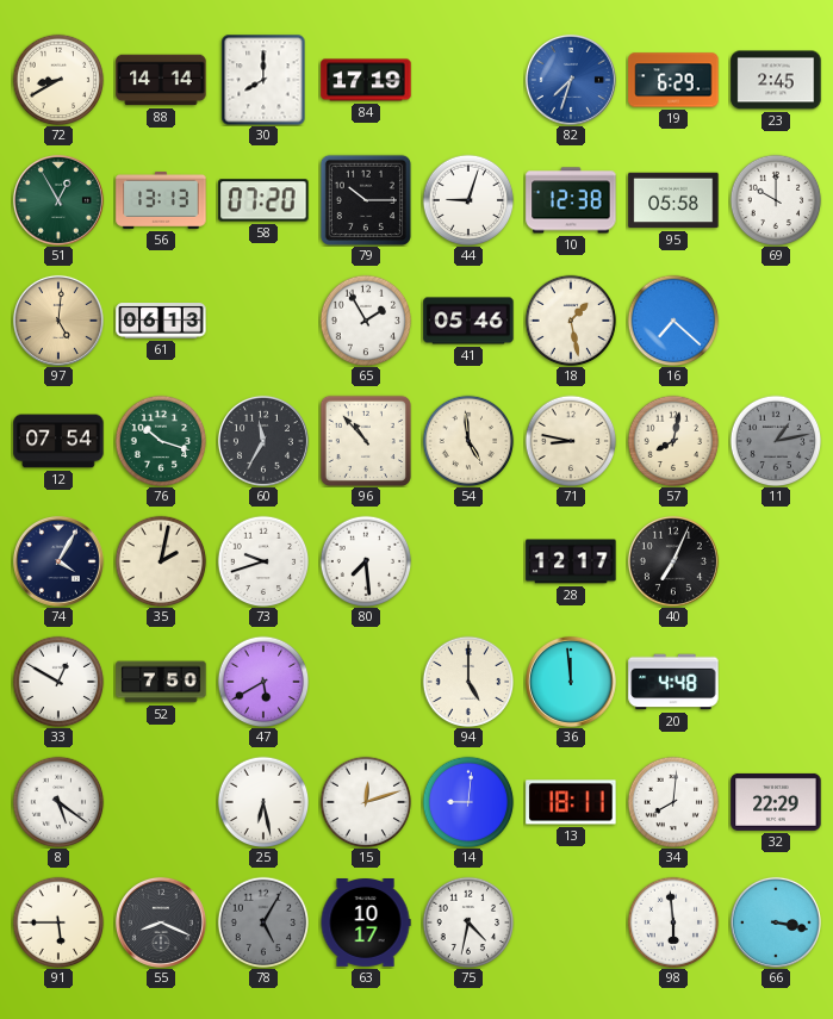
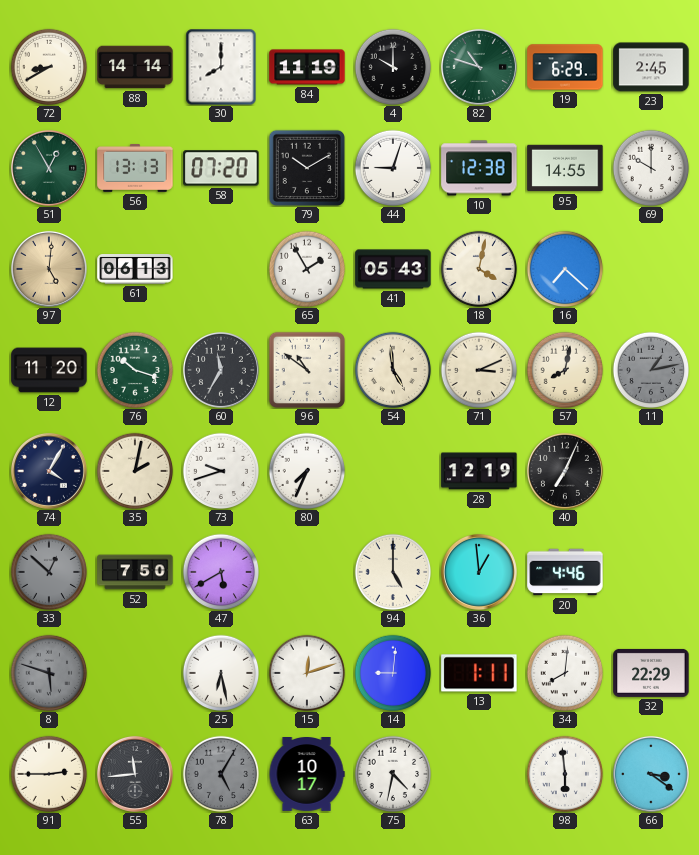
84: 17:19 -> 11:19 (307, 67)
4: none -> 10:00 (393, 67)
82: 7:33 -> 10:48 (479, 67)
82 dial: blue -> green (479, 67)
79: 10:15 -> 10:10 (307, 168)
95: 05:58 -> 14:55 (565, 168)
41: 05:46 -> 05:43 (393, 269)
18: 1:28 -> 4:02 (479, 269)
12: 07:54 -> 11:20 (49, 370)
96: 10:53 -> 10:51 (307, 370)
71: 8:47 -> 3:11 (479, 370)
80: 7:29 -> 7:34 (307, 471)
28: 12:17 -> 12:19 (479, 471)
33: 12:50 -> 12:52 (49, 572)
33 dial: white -> grey (49, 572)
36: 11:59 -> 12:59 (479, 572)
20: 4:48 -> 4:46 (565, 572)
8: 5:21 -> 5:48 (49, 673)
8 dial: white -> grey (49, 673)
13: 18:11 -> 1:11 (479, 673)
91: 5:45 -> 2:45 (49, 774)
55: 8:19 -> 11:44 (135, 774)
66: 3:17 -> 3:21 (651, 774)
